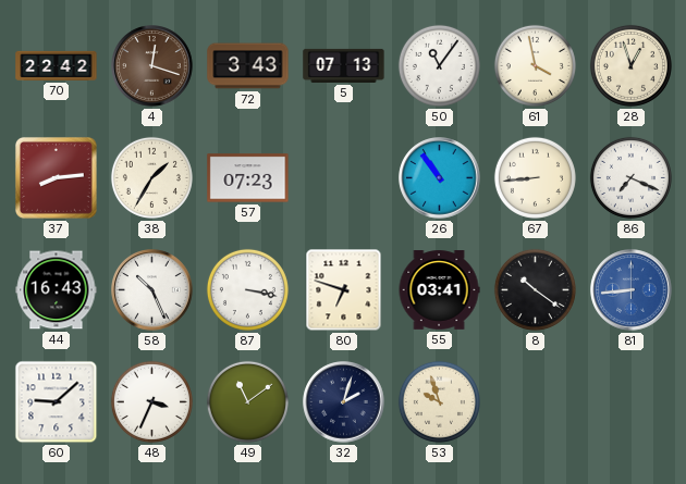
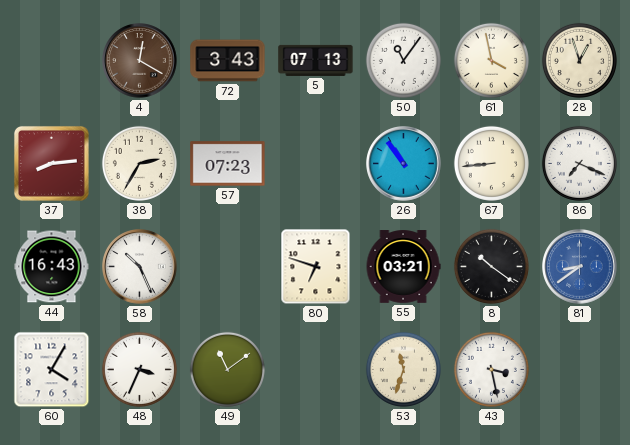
70: 22:42 -> none (57, 65)
4: 12:18 -> 12:20 (140, 61)
38: 1:35 -> 2:35 (139, 163)
87: 3:17 -> none (247, 289)
55: 03:41 -> 03:21 (403, 267)
81: 8:44 -> 8:39 (580, 267)
60: 9:08 -> 4:05 (52, 370)
32: 2:03 -> none (344, 402)
53: 9:57 -> 11:33 (403, 369)
43: none -> 3:28 (491, 369)
